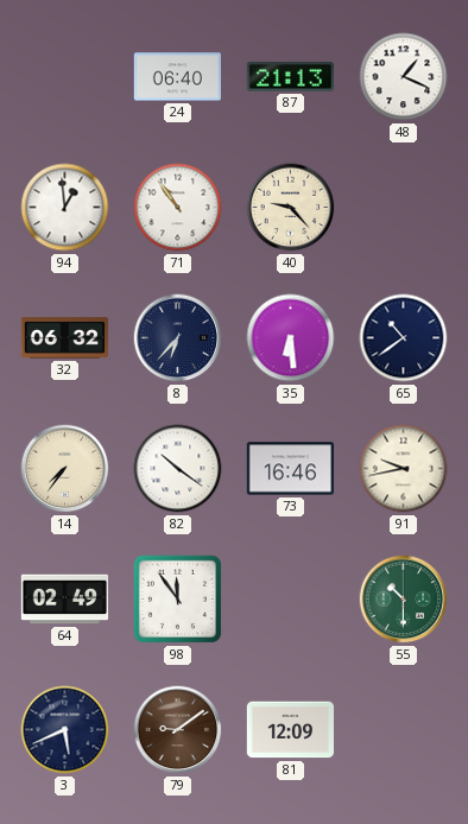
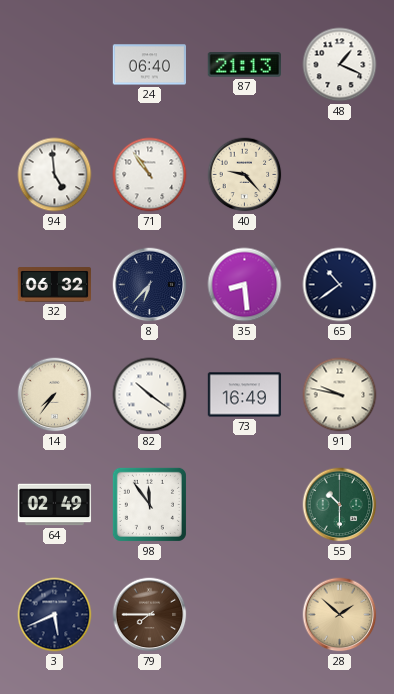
94: 12:59 -> 4:59 (55, 175)
35: 6:29 -> 8:29 (245, 285)
73: 16:46 -> 16:49 (244, 395)
91: 9:43 -> 9:47 (340, 395)
79: 9:09 -> 7:45 (150, 615)
81: 12:09 -> none (291, 730)
28: none -> 1:52 (340, 615)
